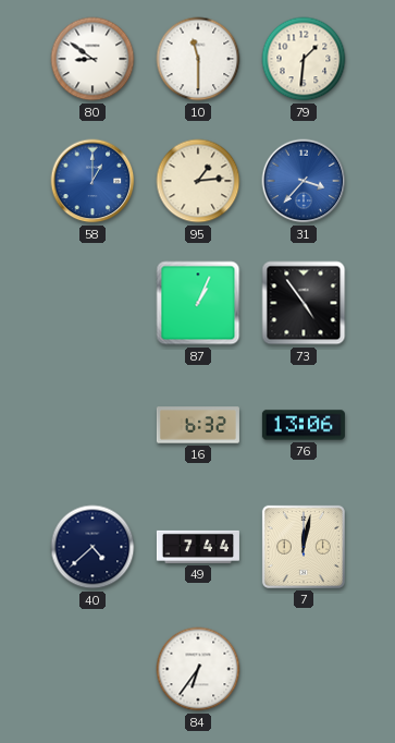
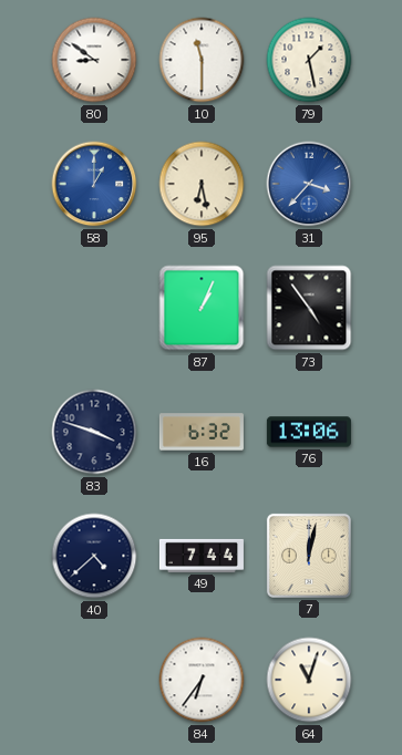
79: 1:31 -> 1:28 (309, 60)
95: 1:14 -> 6:28 (202, 184)
83: none -> 3:48 (94, 432)
64: none -> 11:03 (309, 680)
